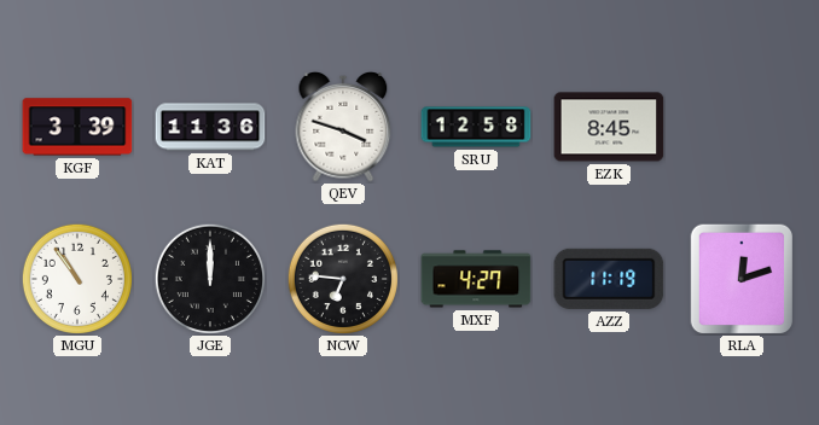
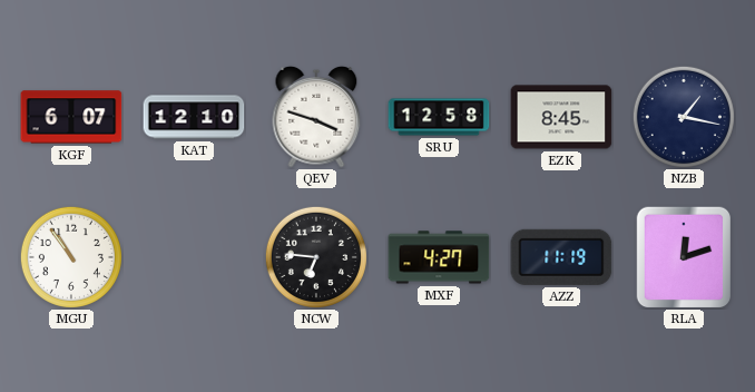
KGF: 3:39 -> 6:07 (71, 117)
KAT: 11:36 -> 12:10 (194, 117)
NZB: none -> 1:17 (684, 117)
JGE: 12:00 -> none (210, 279)
